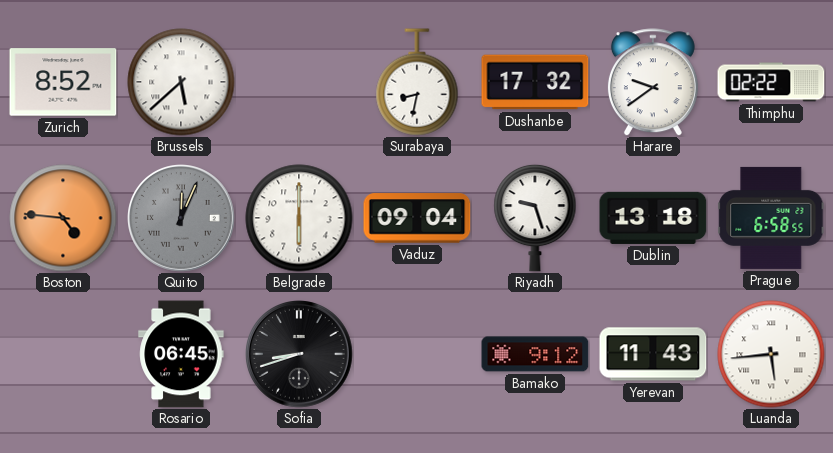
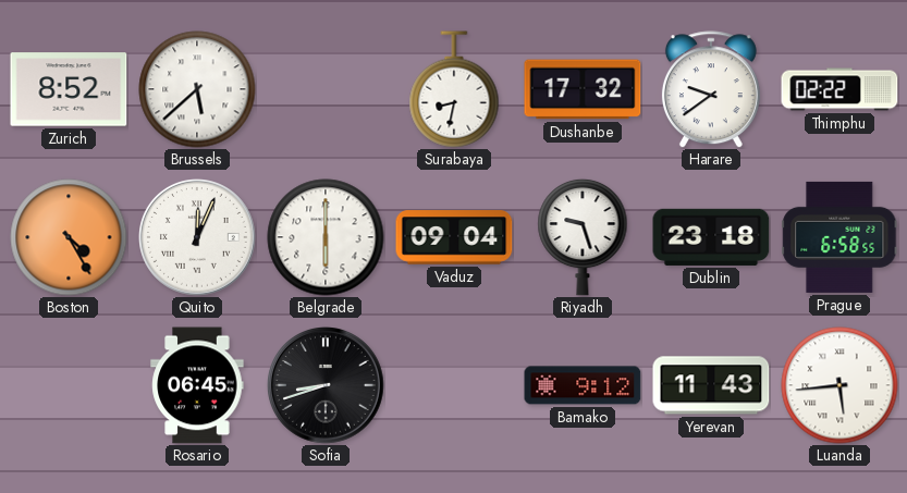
Boston: 4:46 -> 4:25 (69, 237)
Quito dial: grey -> white (198, 238)
Dublin: 13:18 -> 23:18 (711, 237)
